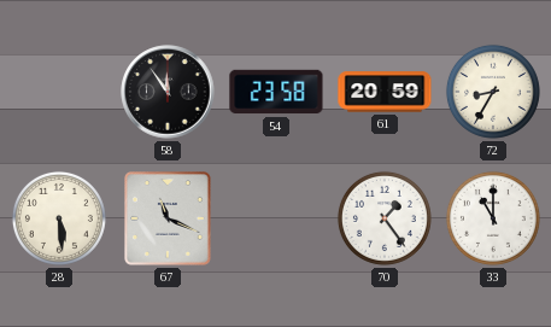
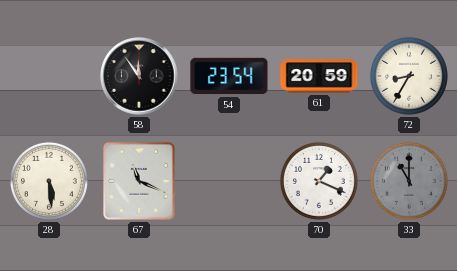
54: 23:58 -> 23:54 (229, 76)
70: 1:24 -> 1:19 (319, 181)
33 dial: white -> grey (409, 181)
